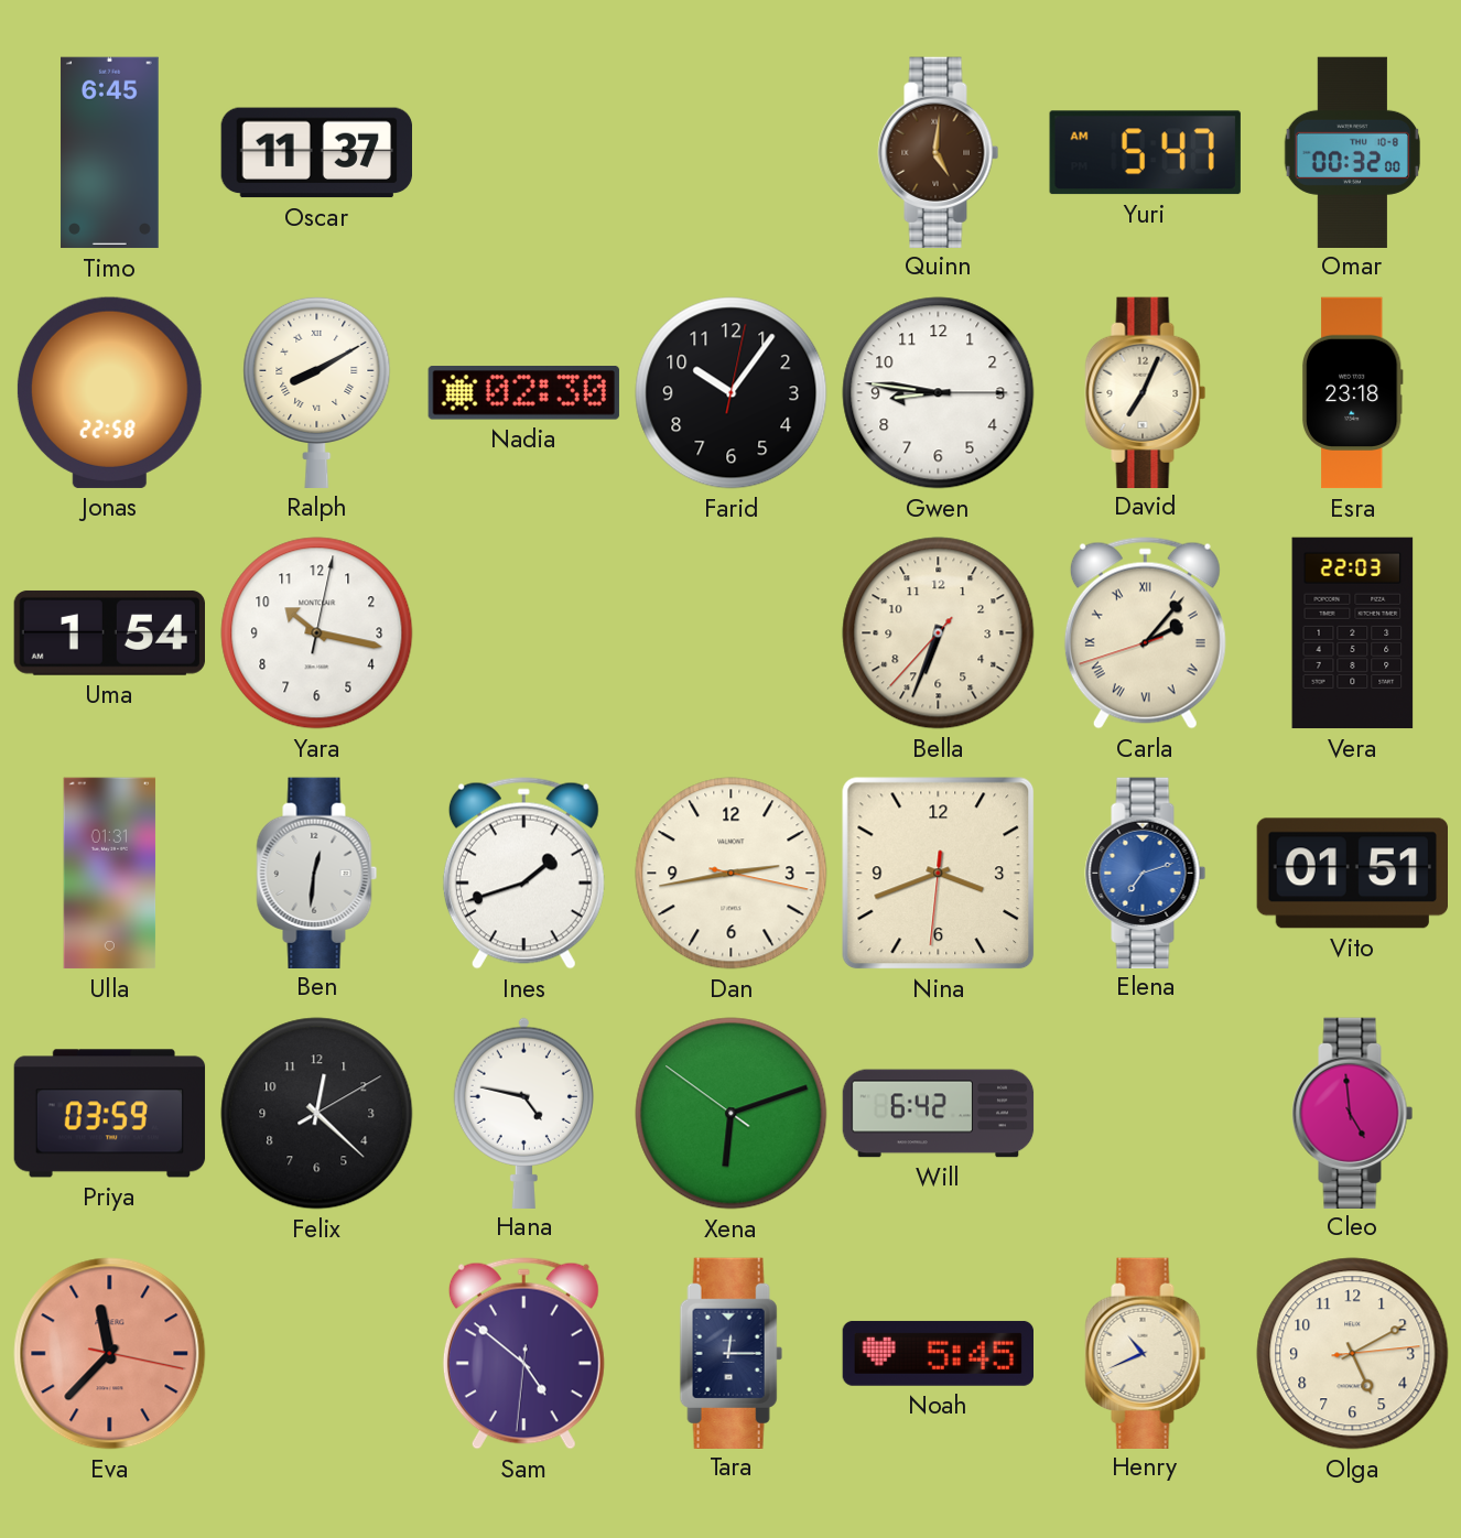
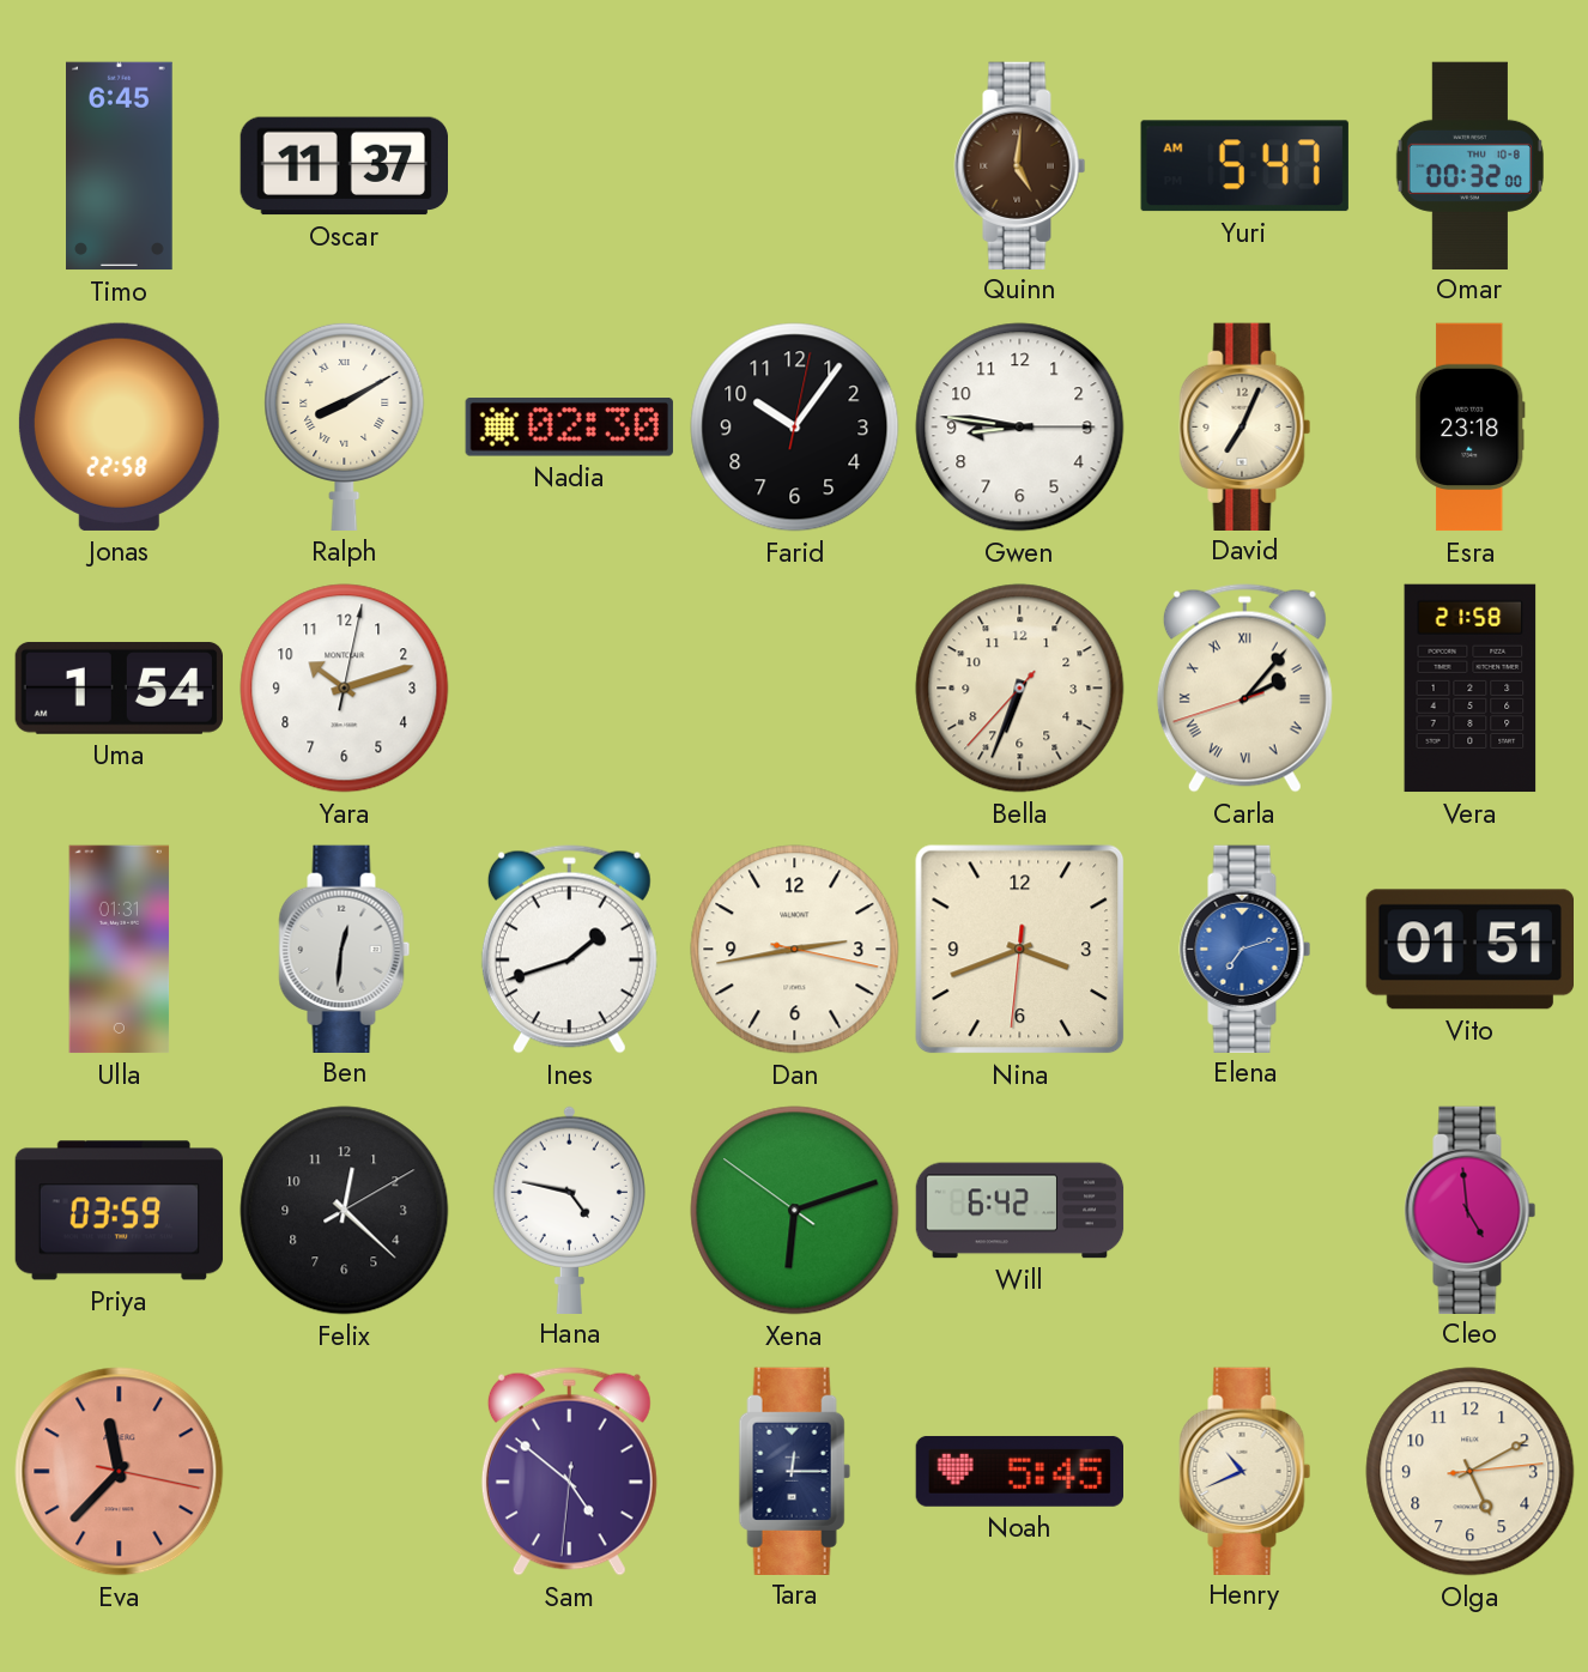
Yara: 10:17 -> 10:12 (345, 689)
Vera: 22:03 -> 21:58 (1471, 689)
